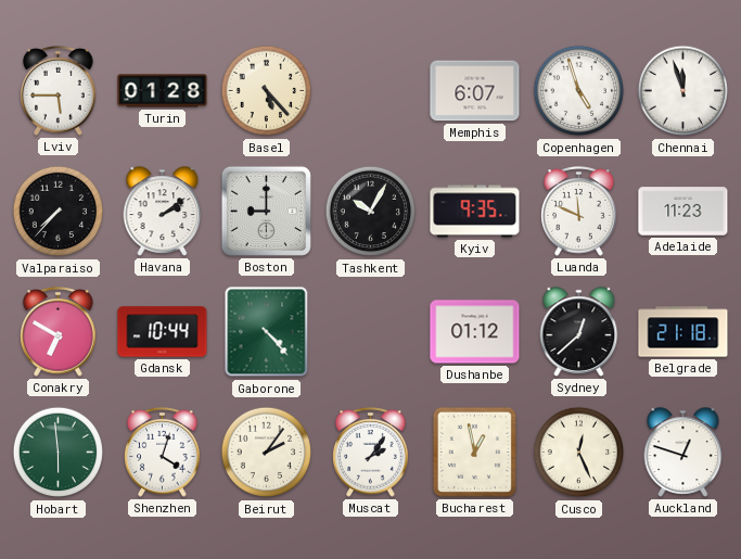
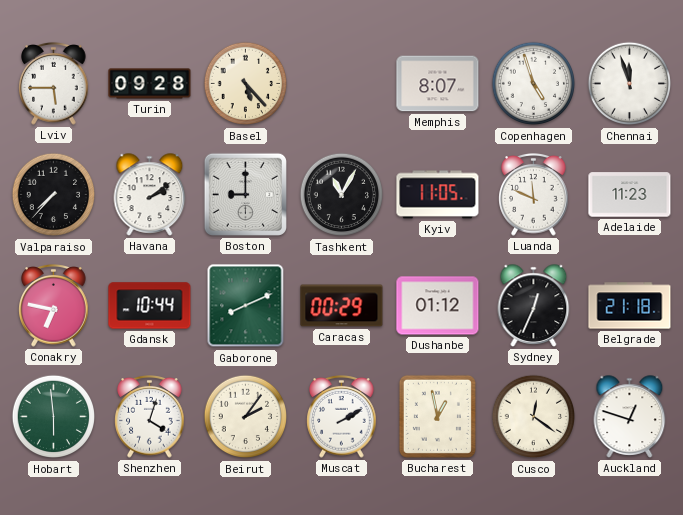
Turin: 01:28 -> 09:28 (150, 84)
Memphis: 6:07 -> 8:07 (438, 84)
Tashkent: 10:05 -> 11:05 (342, 195)
Kyiv: 9:35 -> 11:05 (438, 195)
Conakry: 6:50 -> 6:47 (54, 306)
Gaborone: 4:23 -> 8:11 (246, 306)
Caracas: none -> 00:29 (342, 306)
Sydney: 12:38 -> 12:34 (534, 306)
Muscat: 2:06 -> 2:10 (342, 417)
Cusco: 12:26 -> 12:21 (534, 417)
